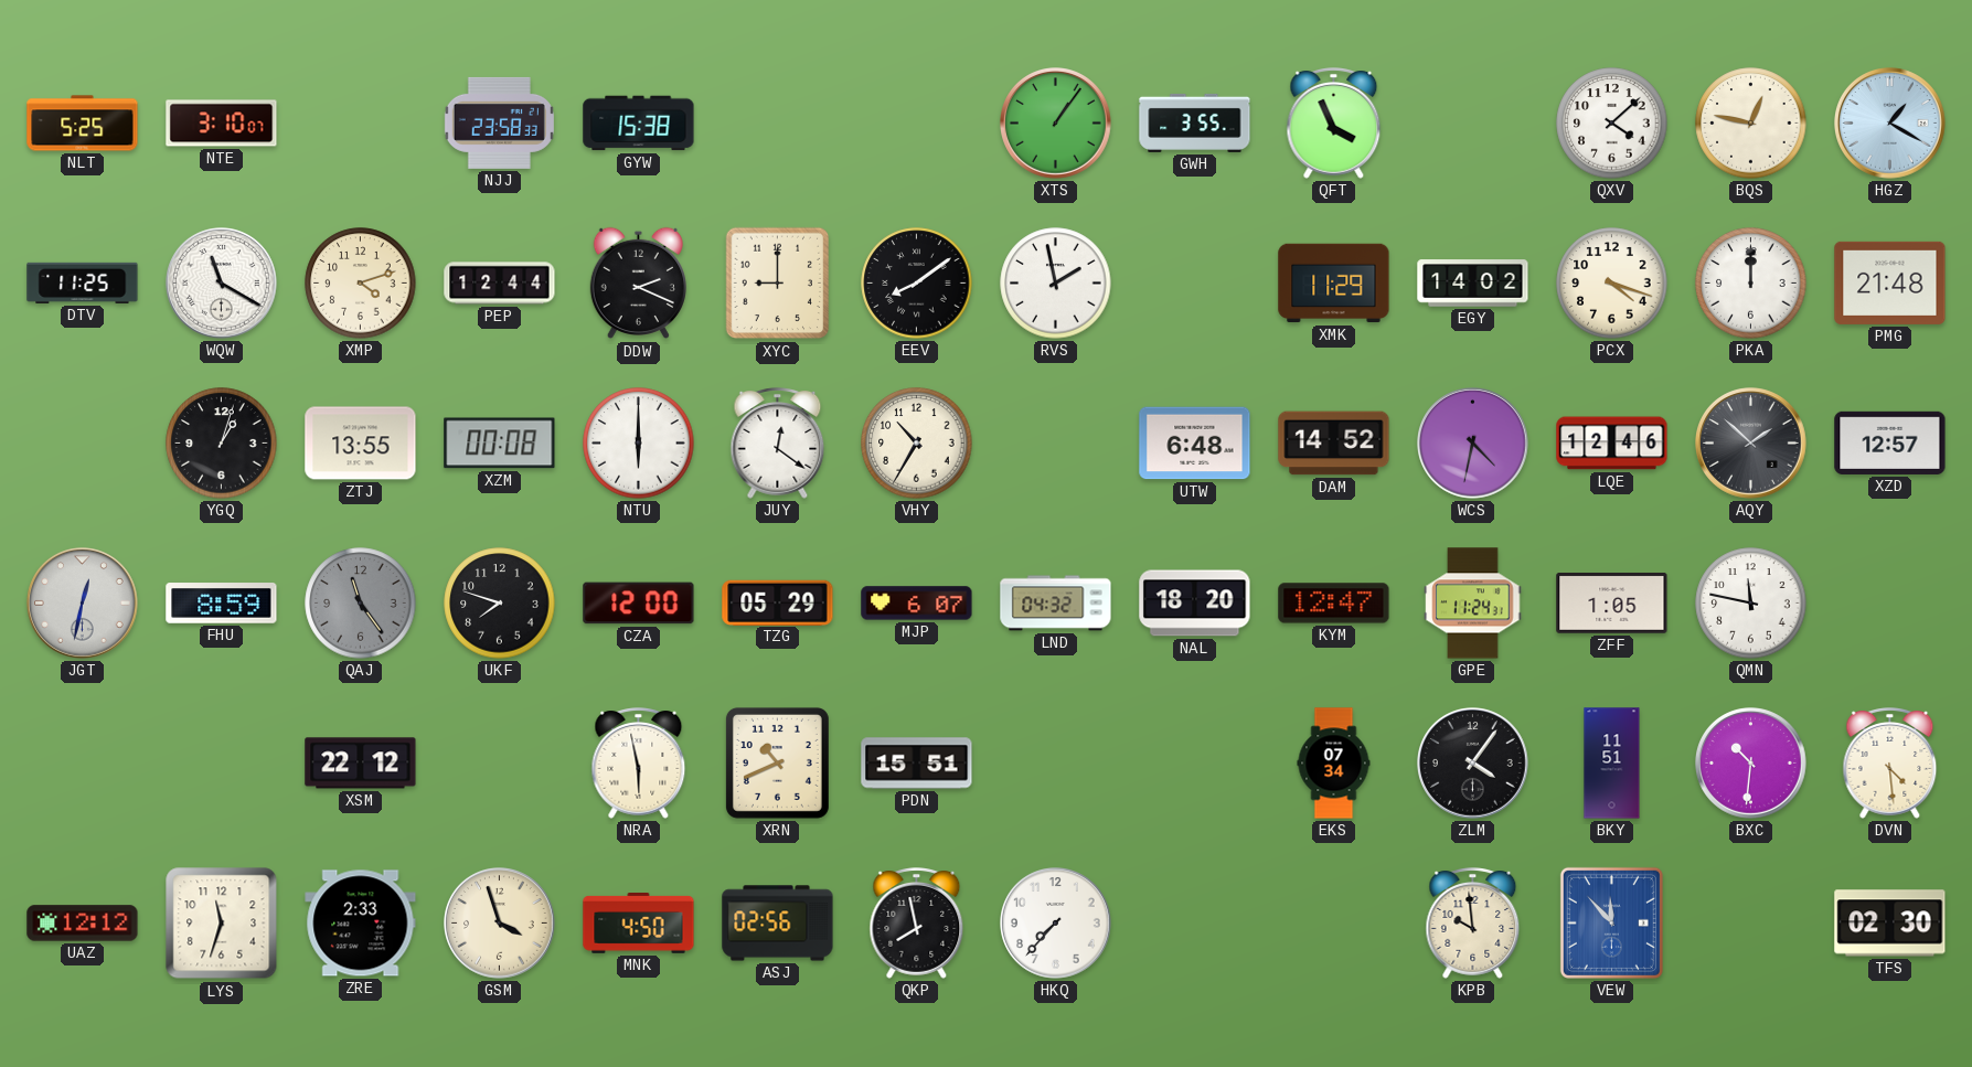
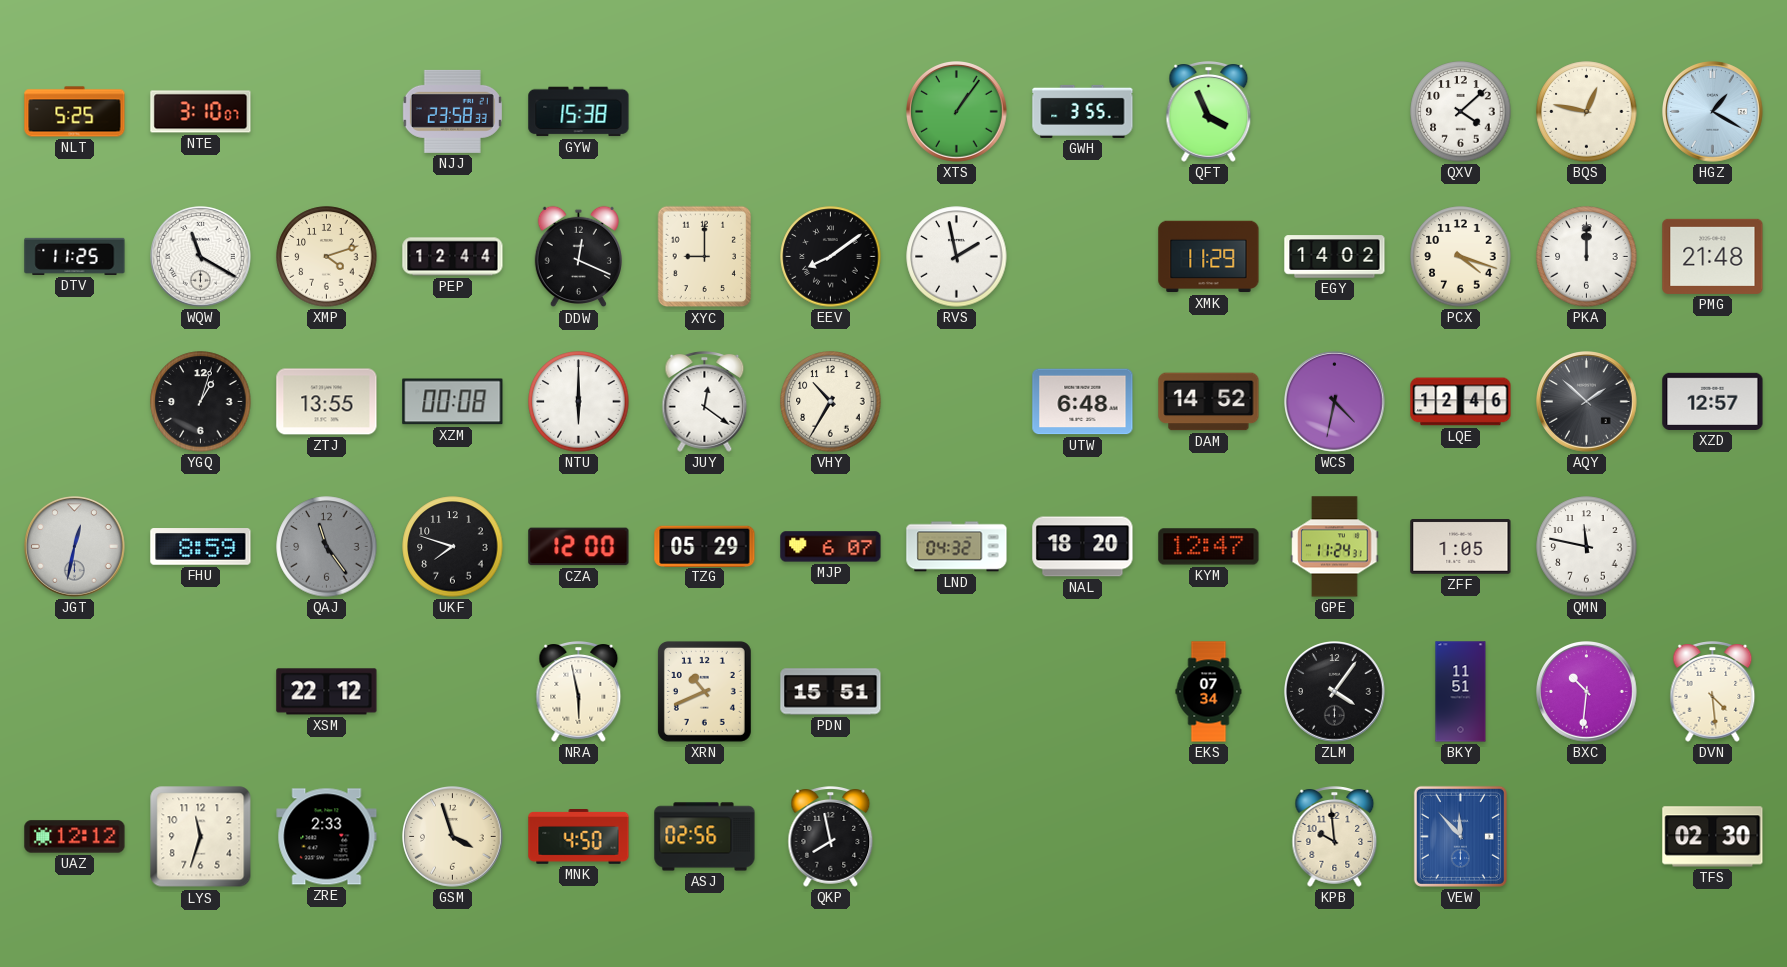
DDW: 2:19 -> 12:19 (578, 257)
HKQ: 7:37 -> none (1056, 924)
